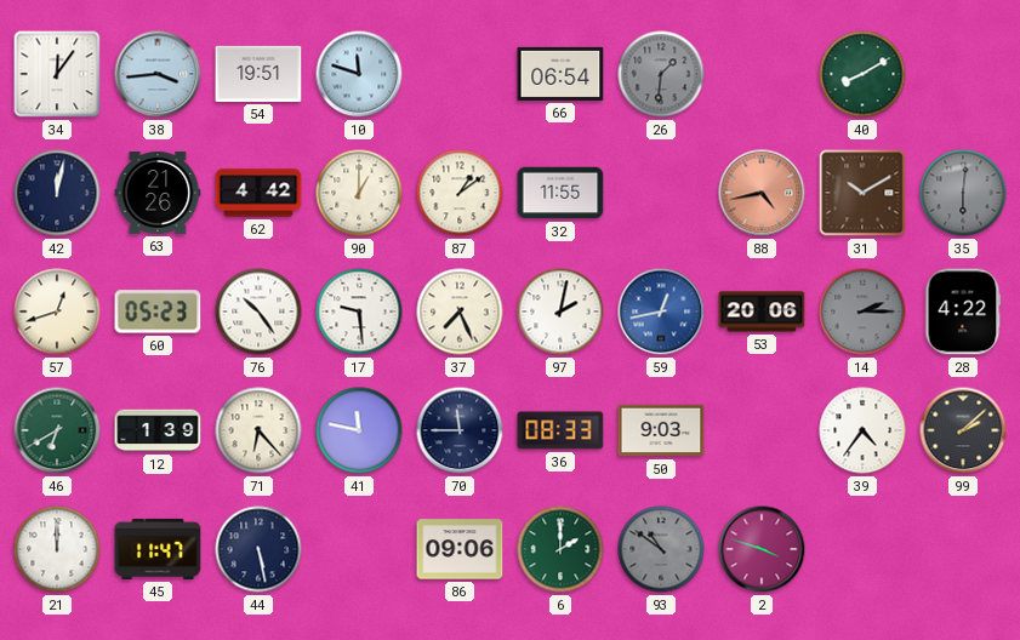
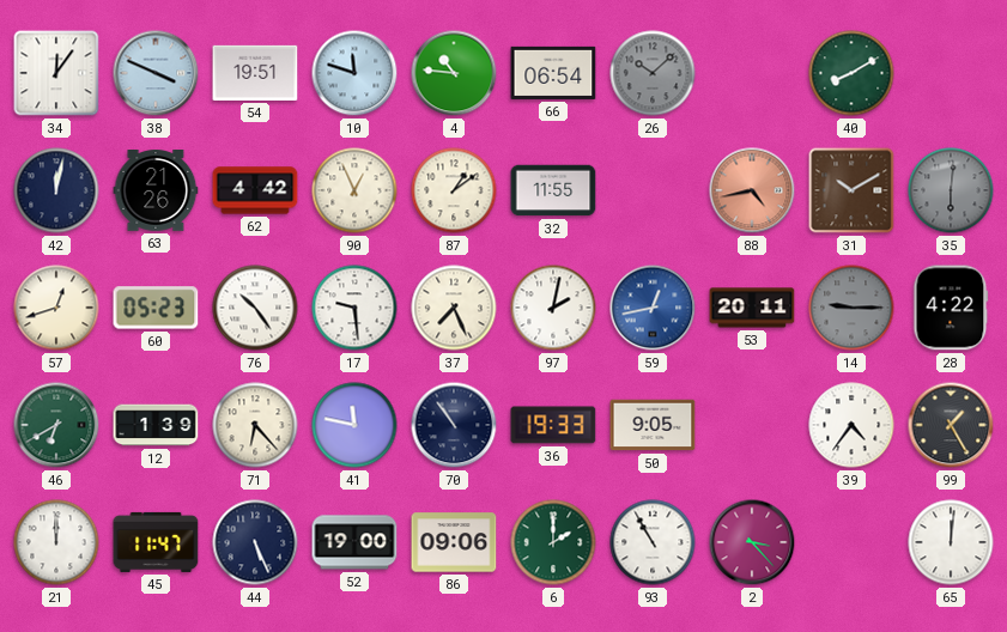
38: 3:44 -> 3:49 (156, 73)
4: none -> 10:46 (454, 73)
26: 1:31 -> 10:08 (653, 73)
90: 1:00 -> 12:56 (354, 190)
53: 20:06 -> 20:11 (752, 308)
14: 2:15 -> 9:15 (851, 308)
70: 11:45 -> 10:54 (454, 425)
36: 08:33 -> 19:33 (553, 425)
50: 9:03 -> 9:05 (653, 425)
99: 2:08 -> 1:25 (951, 425)
44: 5:28 -> 5:26 (255, 542)
52: none -> 19:00 (354, 542)
93: 10:51 -> 10:55 (653, 542)
93 dial: grey -> white (653, 542)
2: 3:48 -> 3:23 (752, 542)
65: none -> 12:01 (951, 542)
